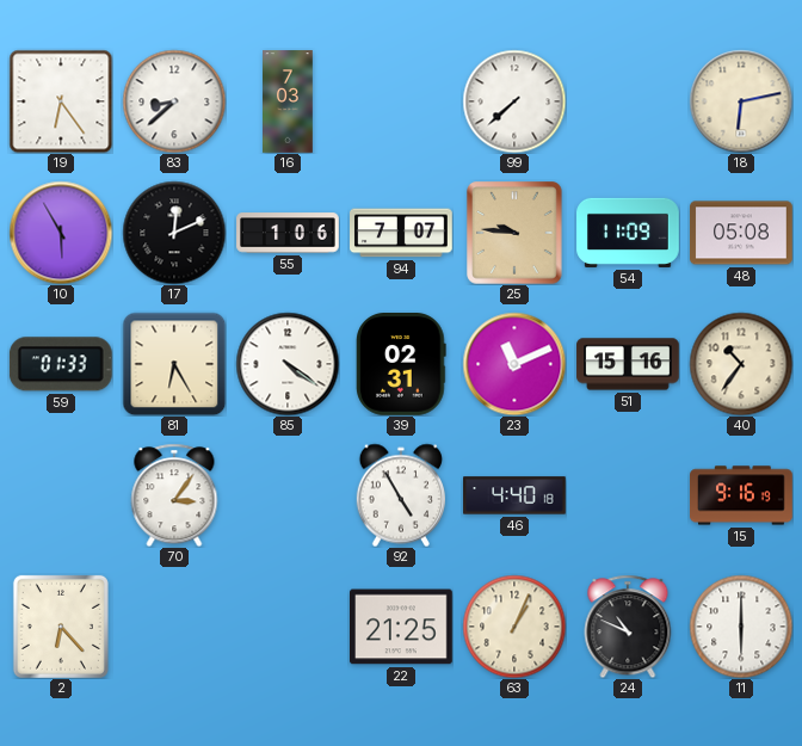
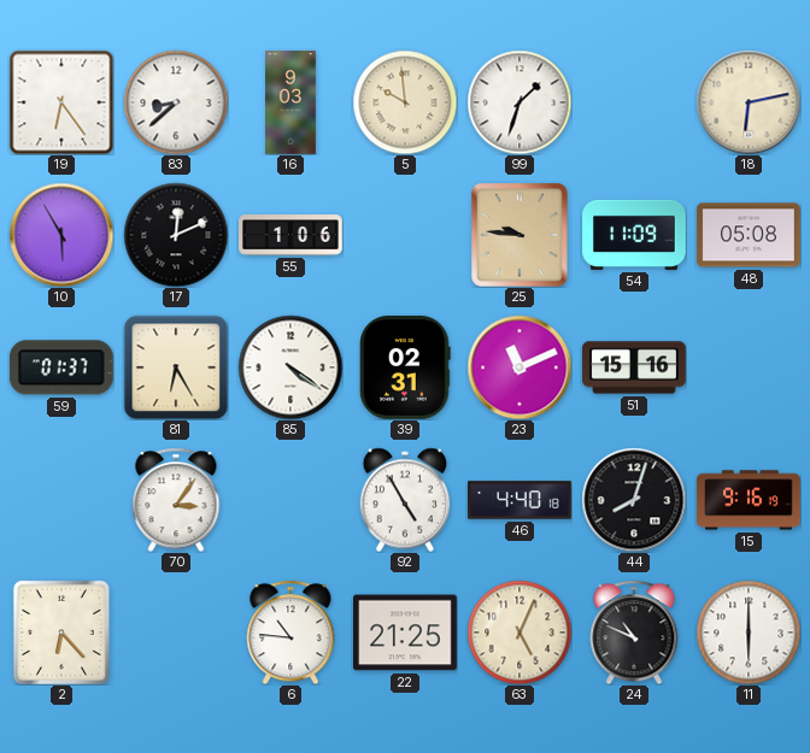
16: 7:03 -> 9:03 (292, 102)
5: none -> 9:59 (405, 102)
99: 7:38 -> 1:33 (520, 102)
94: 7:07 -> none (401, 233)
59: 01:33 -> 01:37 (61, 367)
40: 10:36 -> none (741, 364)
44: none -> 8:03 (634, 500)
6: none -> 10:46 (290, 633)
63: 1:04 -> 5:04 (520, 633)
